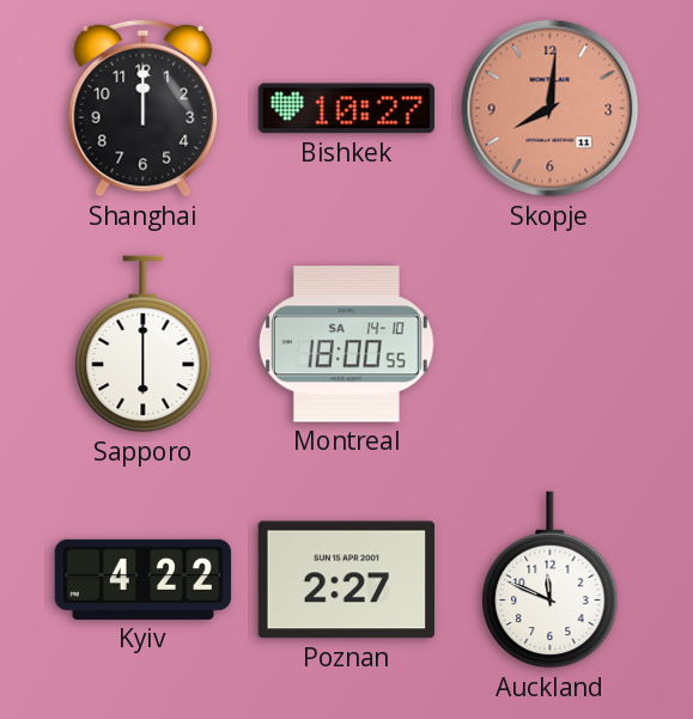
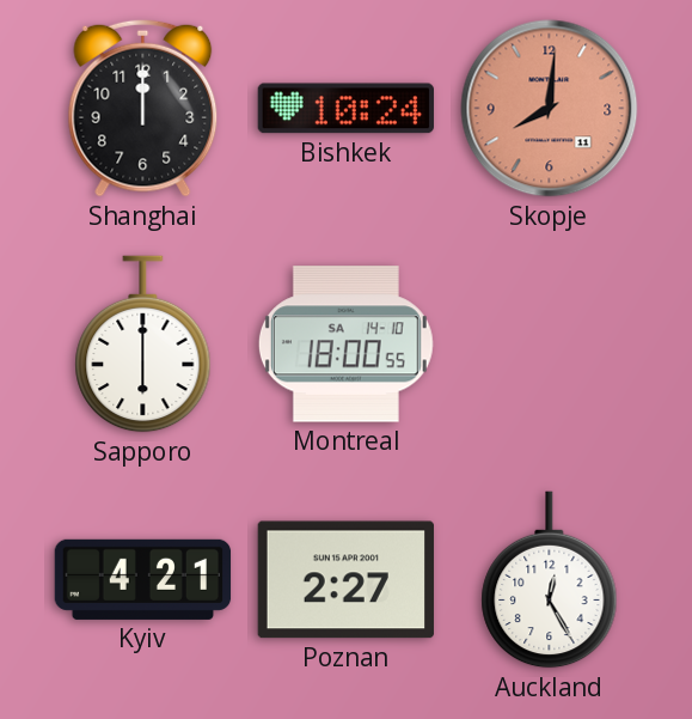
Bishkek: 10:27 -> 10:24 (345, 109)
Kyiv: 4:22 -> 4:21 (143, 579)
Auckland: 11:49 -> 12:25 (550, 580)
